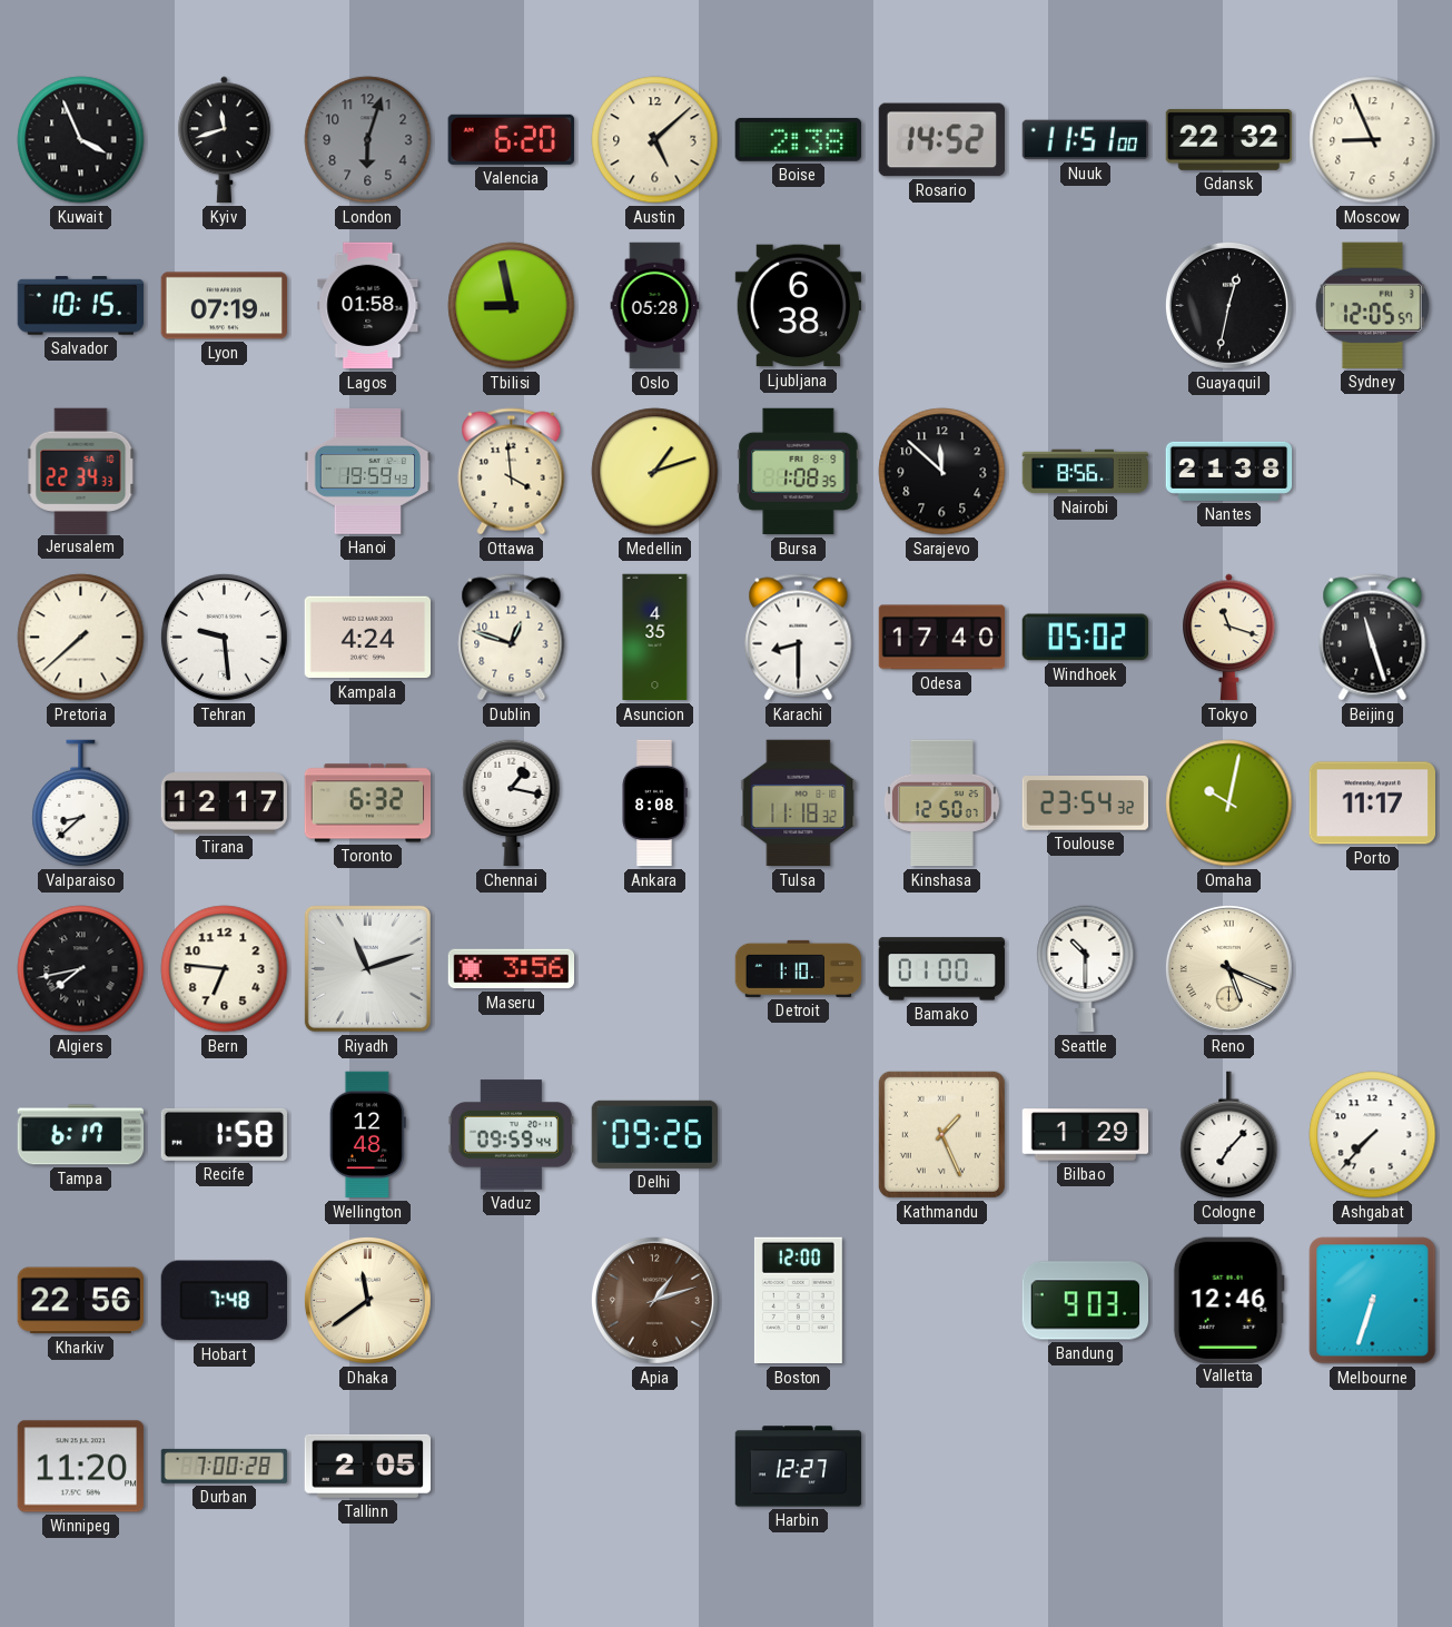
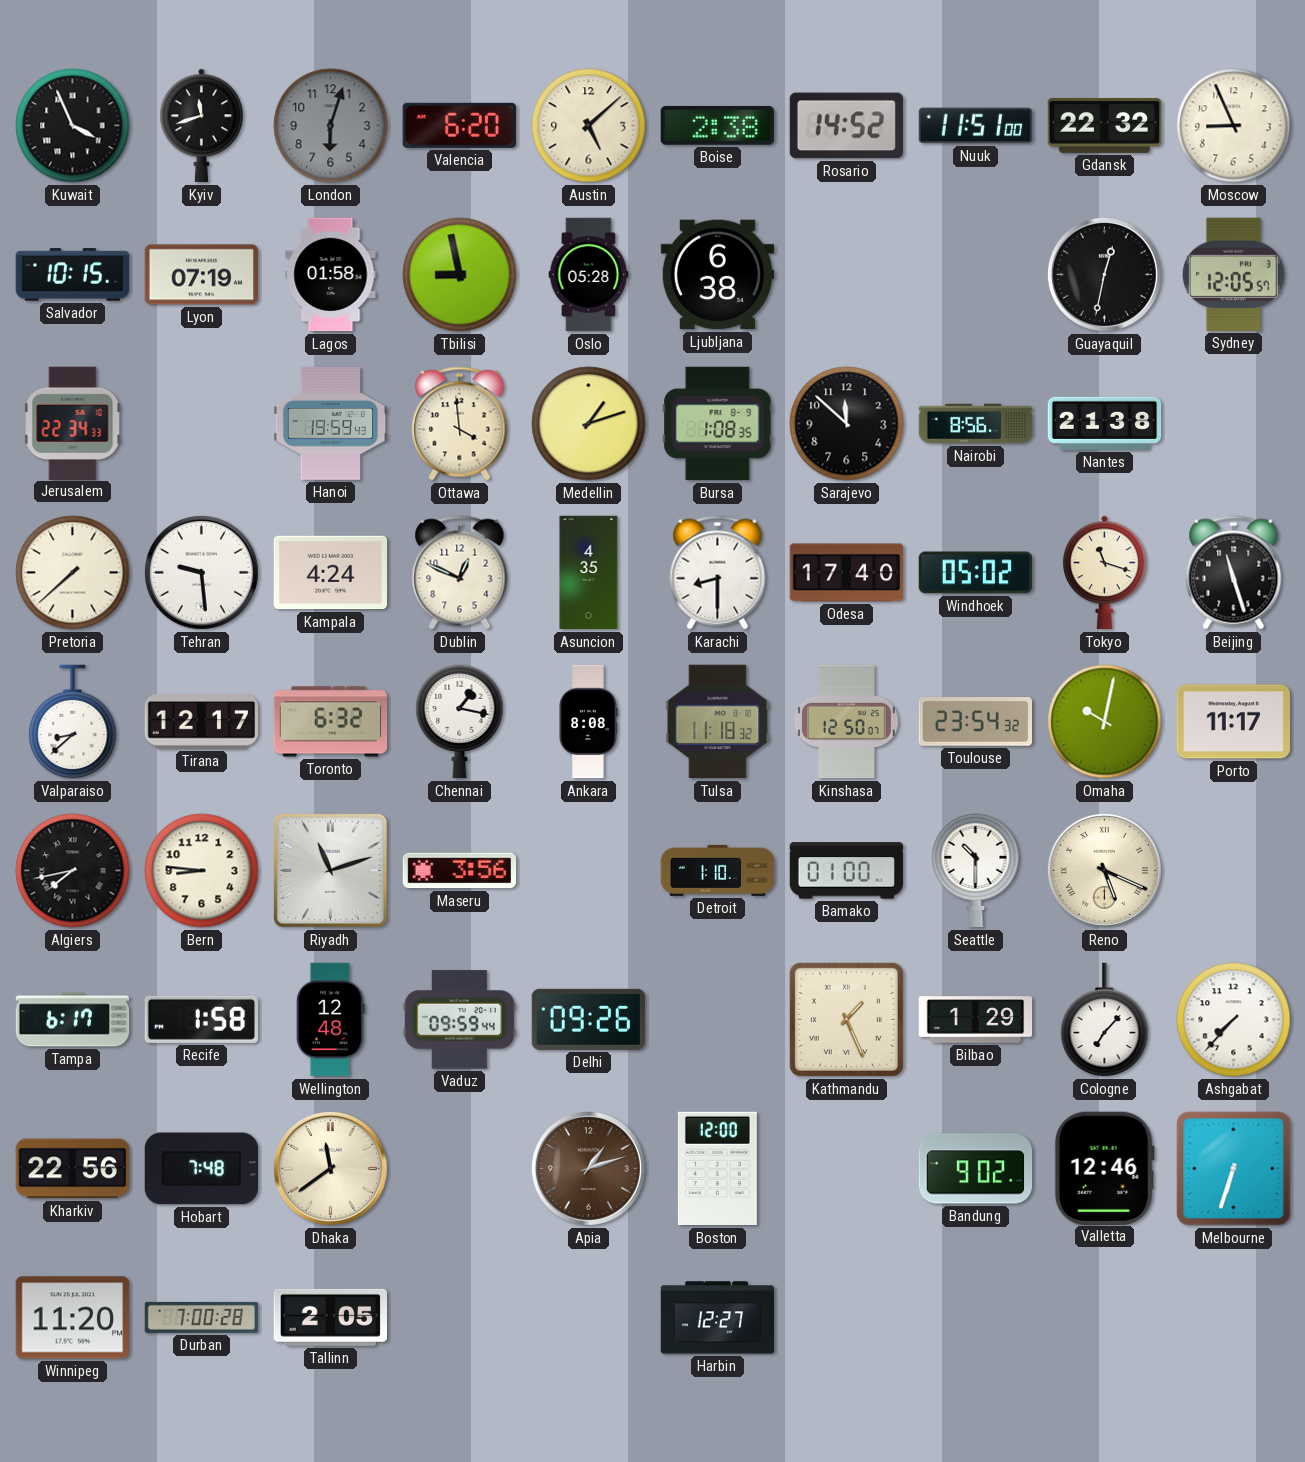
Dublin: 12:48 -> 12:49 (460, 573)
Bern: 6:46 -> 8:46 (202, 871)
Bandung: 9:03 -> 9:02 (976, 1169)
